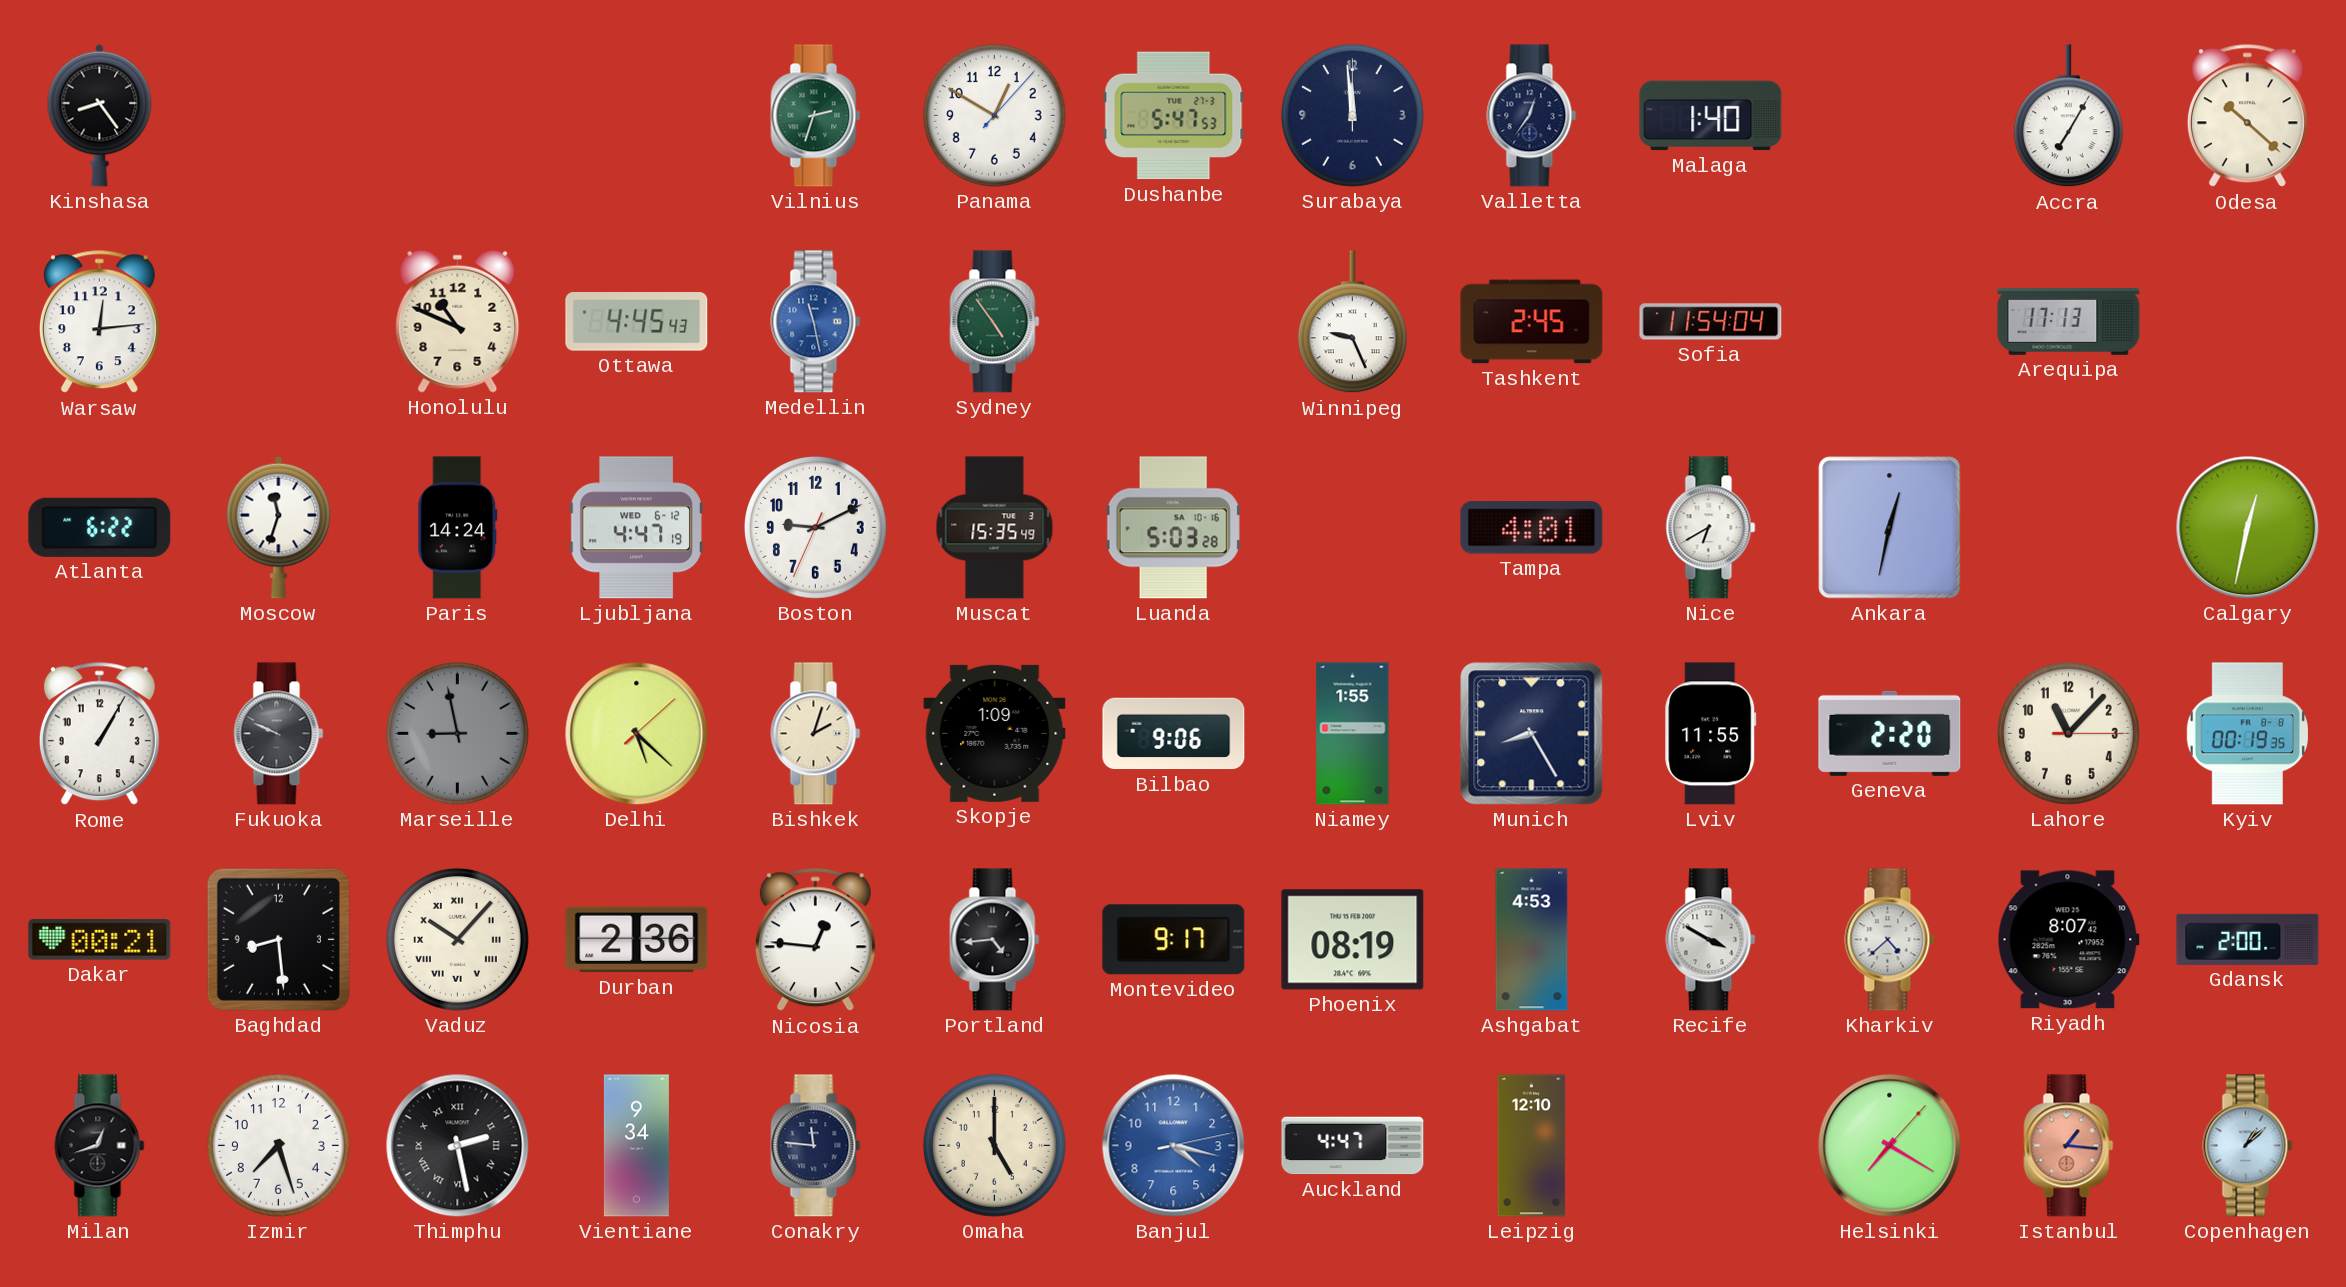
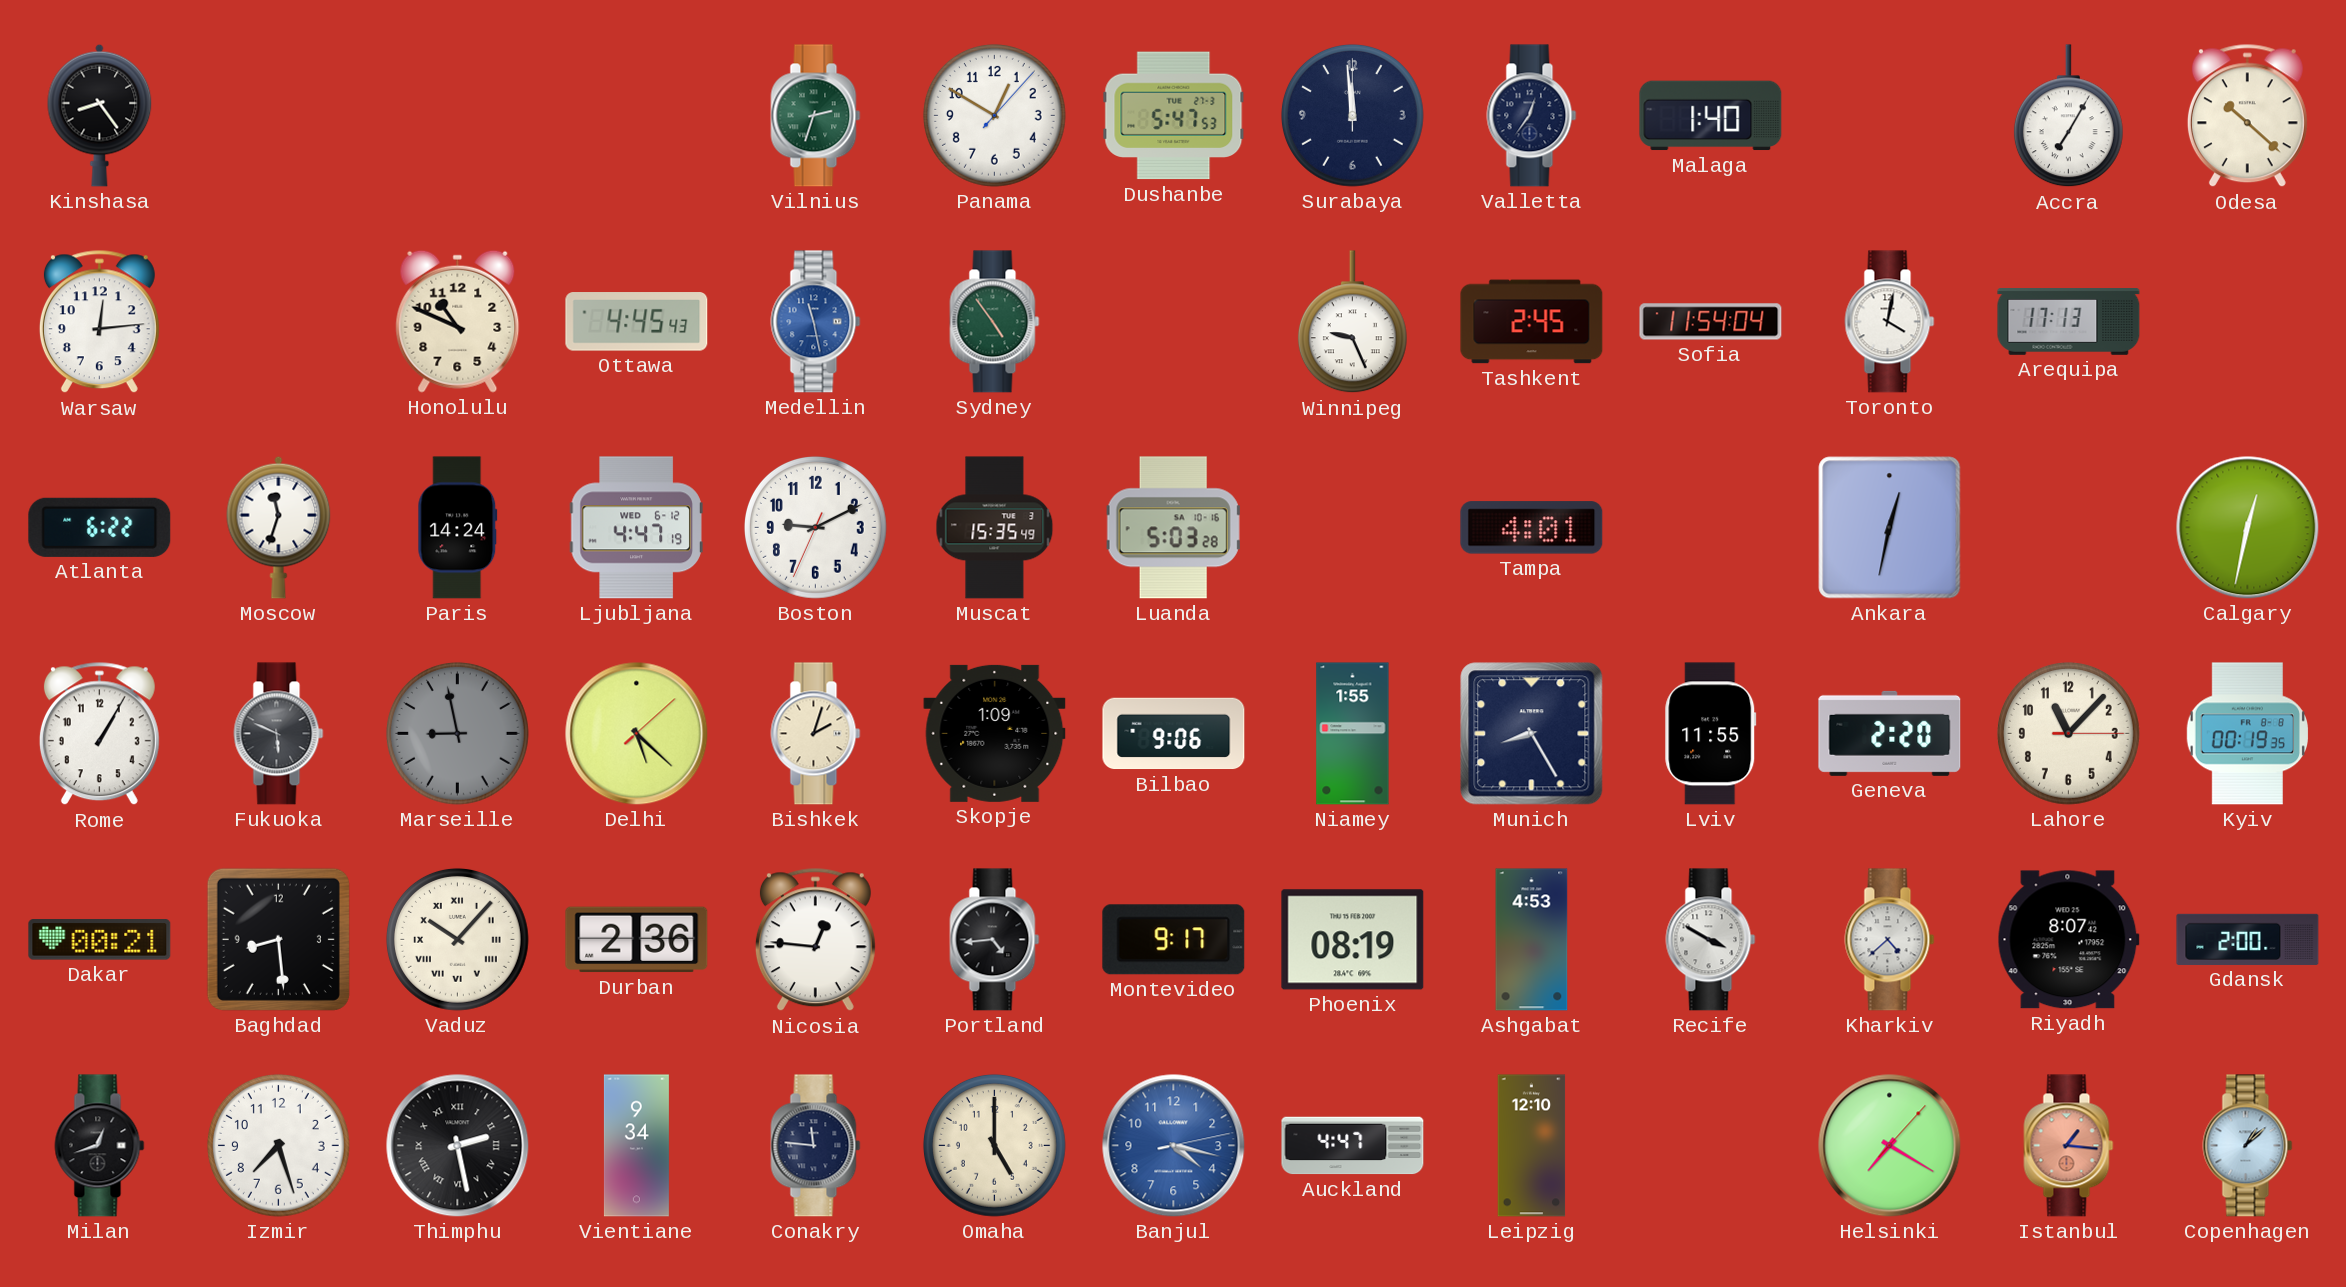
Toronto: none -> 4:02 (1890, 322)
Nice: 6:40 -> none (1711, 528)
Fukuoka: 9:49 -> 5:49 (279, 734)
